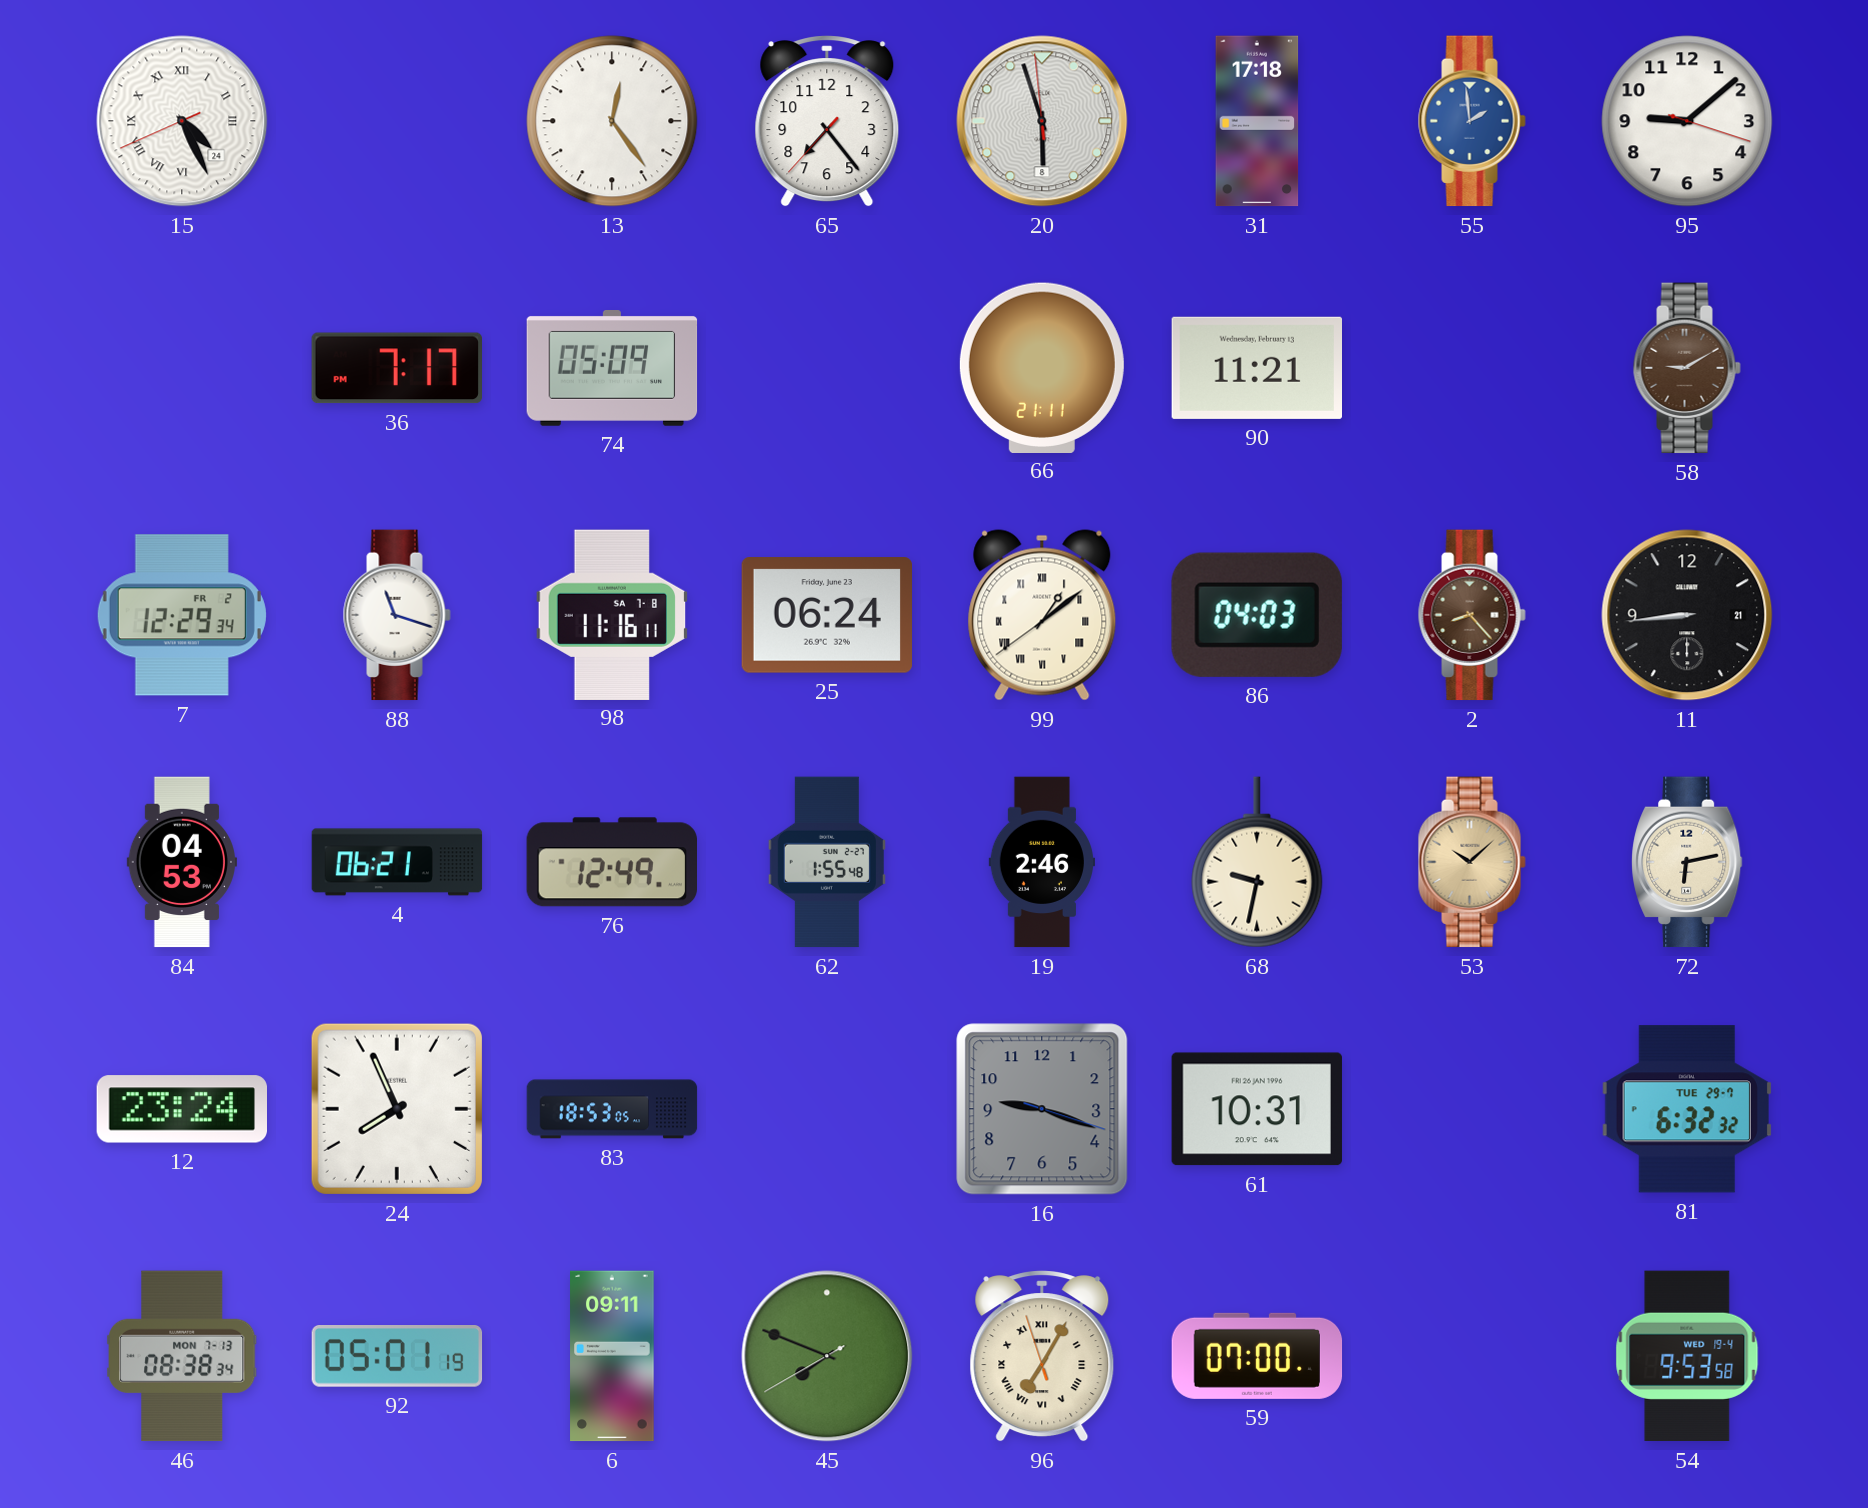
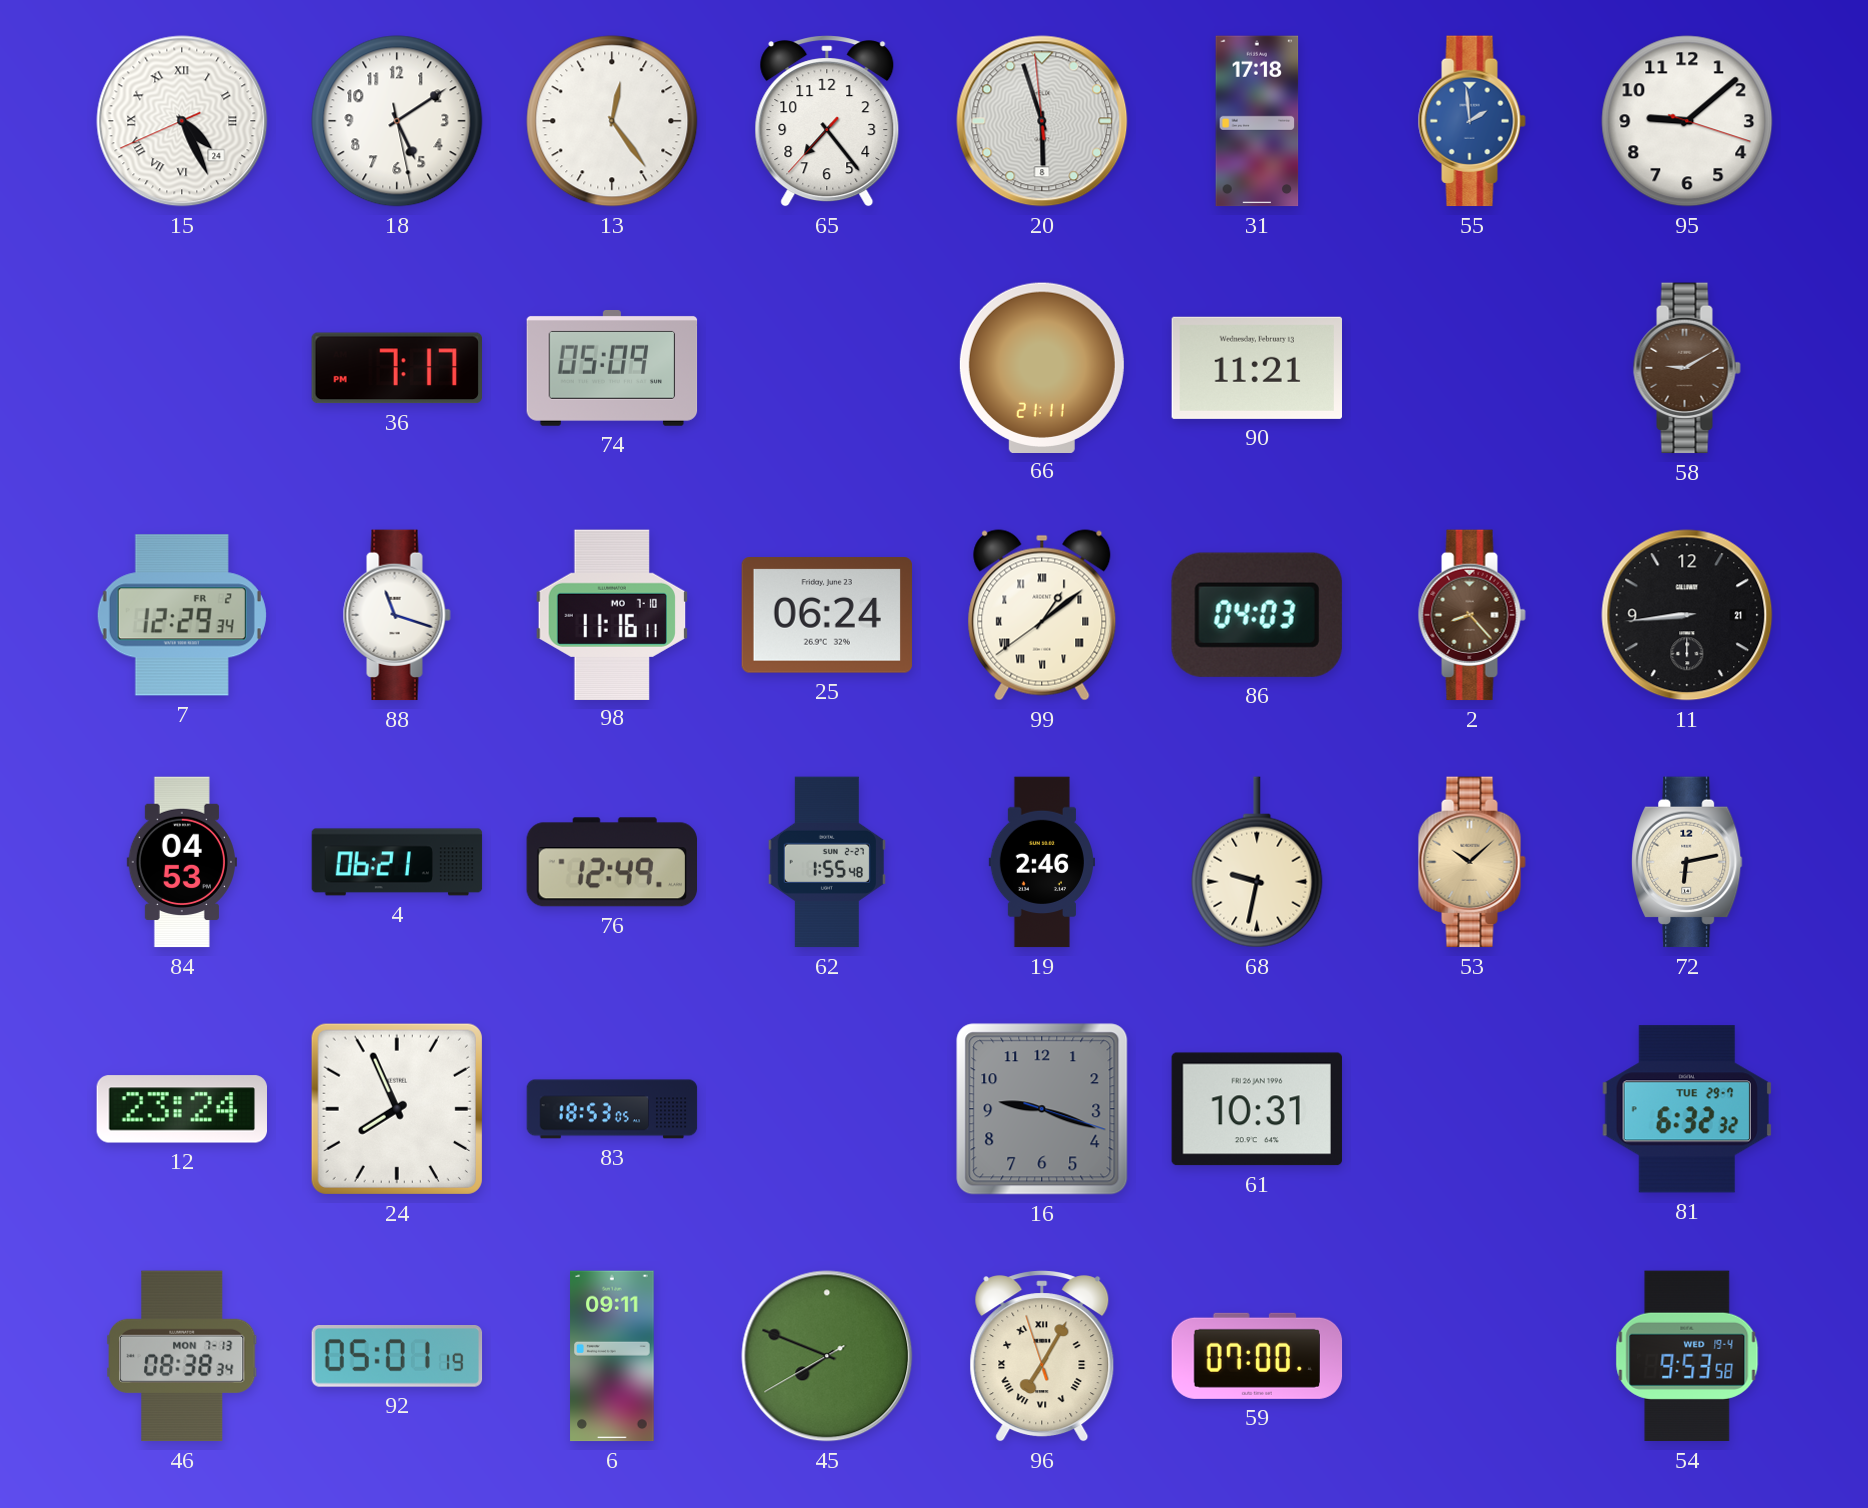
18: none -> 5:09 (397, 121)
98 date: SA 7-8 -> MO 7-10 (611, 614)
